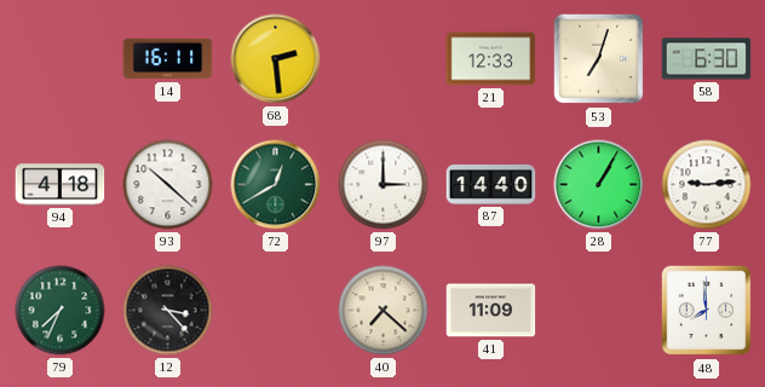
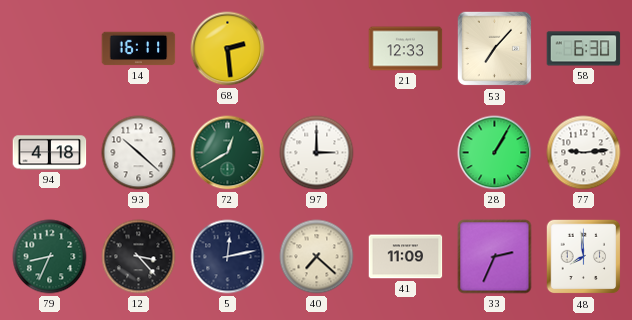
53: 7:03 -> 7:07 (495, 49)
87: 14:40 -> none (491, 185)
79: 7:34 -> 8:34 (50, 257)
5: none -> 12:13 (228, 257)
33: none -> 2:34 (495, 257)
